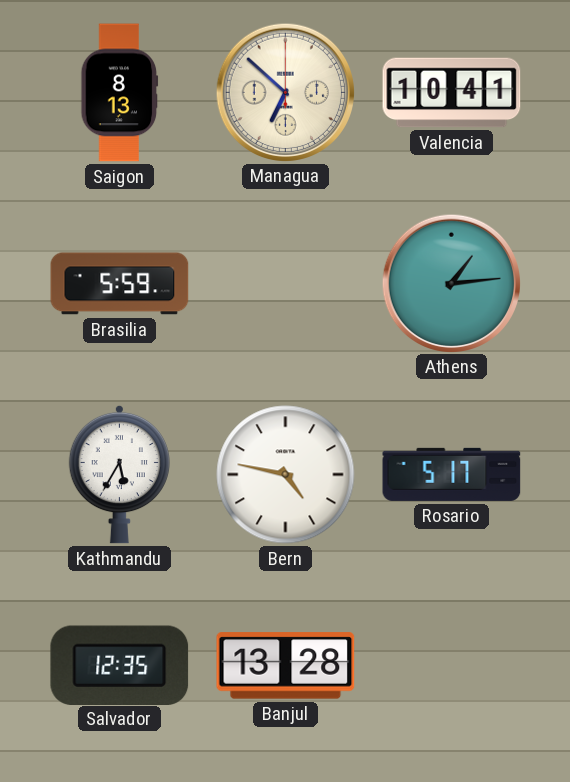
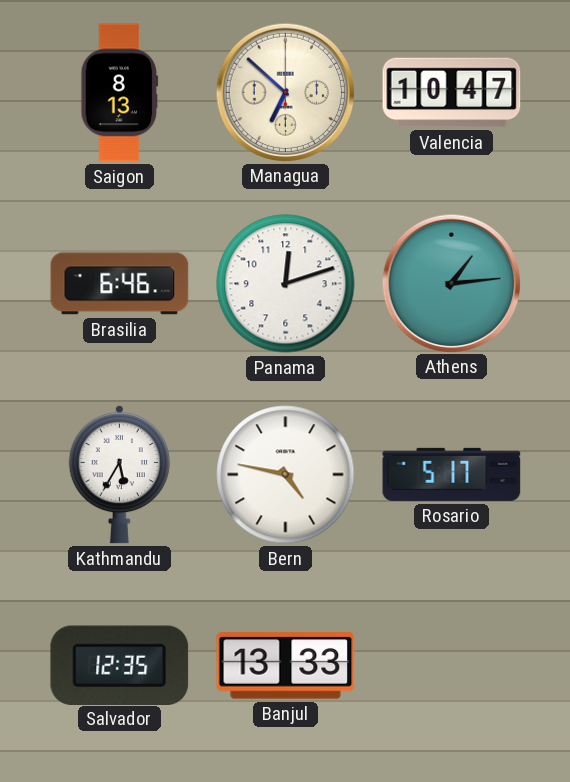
Valencia: 10:41 -> 10:47 (452, 93)
Brasilia: 5:59 -> 6:46 (120, 284)
Panama: none -> 12:12 (286, 284)
Banjul: 13:28 -> 13:33 (286, 666)
